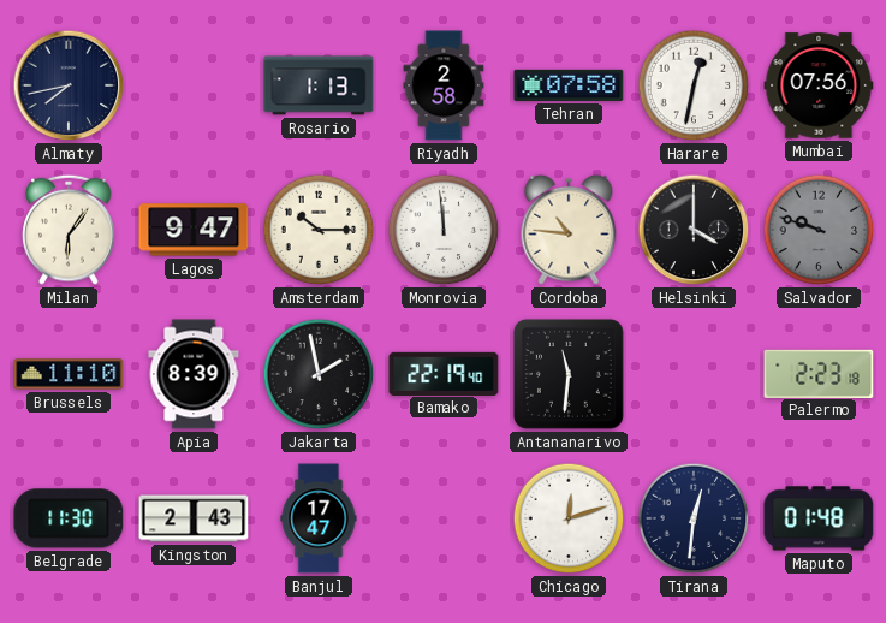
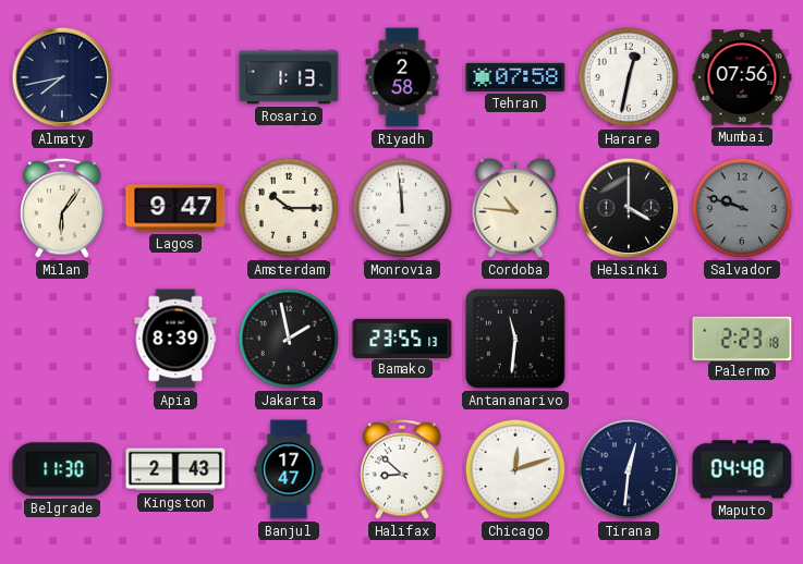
Brussels: 11:10 -> none (69, 374)
Bamako: 22:19 -> 23:55 (402, 338)
Halifax: none -> 8:52 (402, 469)
Maputo: 01:48 -> 04:48 (742, 469)
